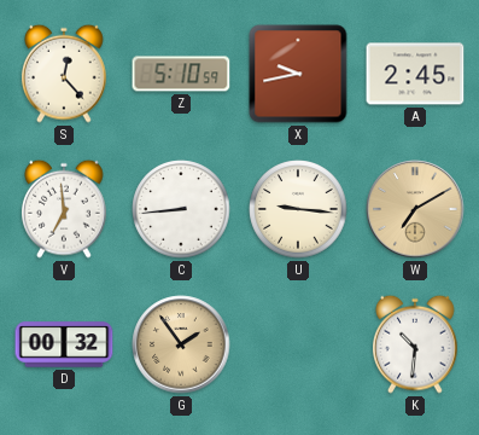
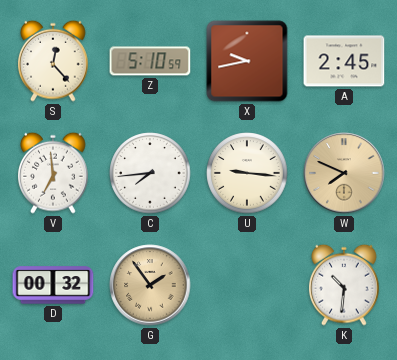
C: 8:44 -> 7:44 (150, 173)
W: 7:10 -> 7:49 (344, 173)
